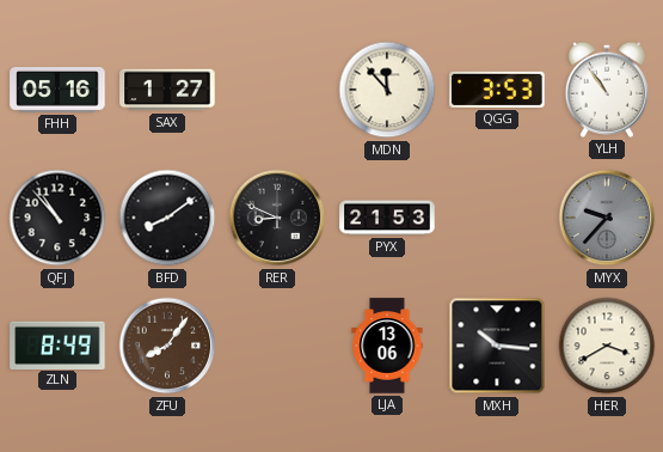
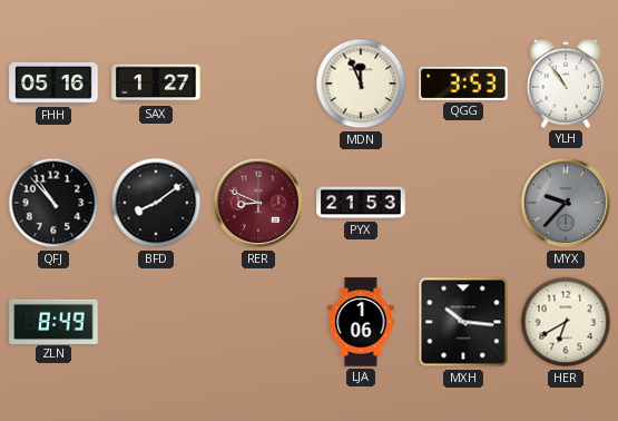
MDN: 11:53 -> 11:56 (361, 84)
RER dial: black -> burgundy (258, 203)
ZFU: 8:06 -> none (167, 346)
LJA: 13:06 -> 1:06 (361, 322)
HER: 3:40 -> 6:40 (566, 322)
